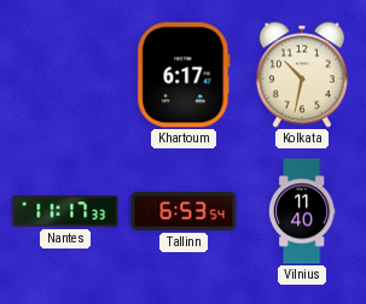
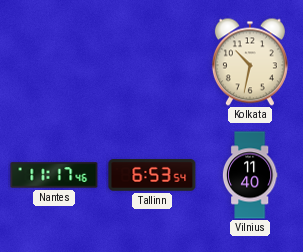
Khartoum: 6:17 -> none (184, 75)
Nantes: 11:17:33 -> 11:17:46 (54, 175)
